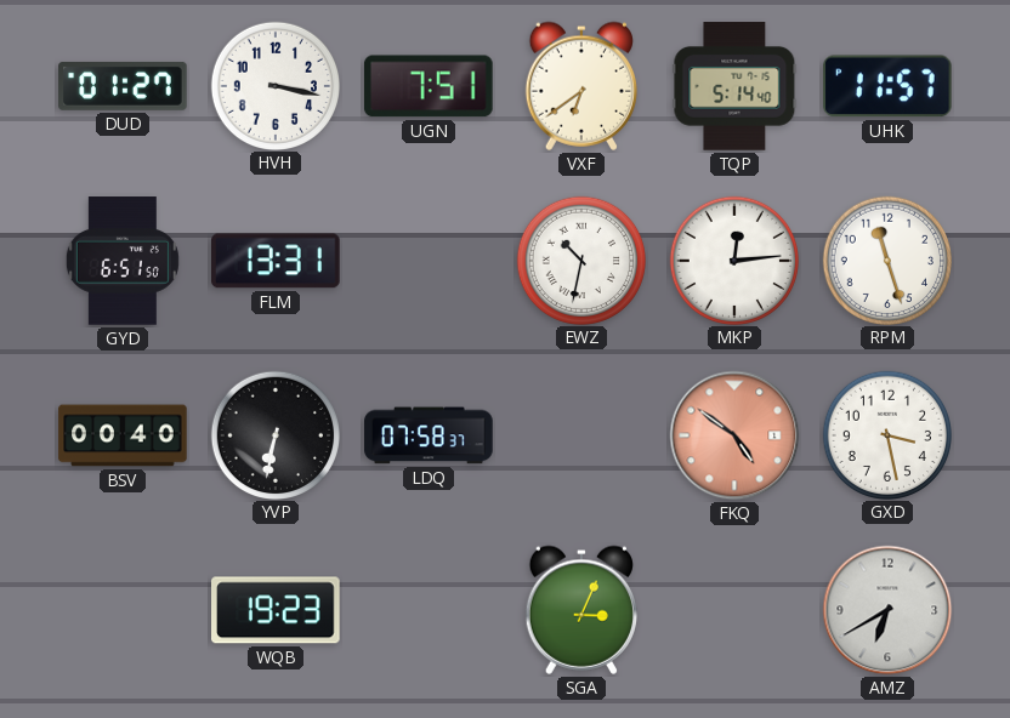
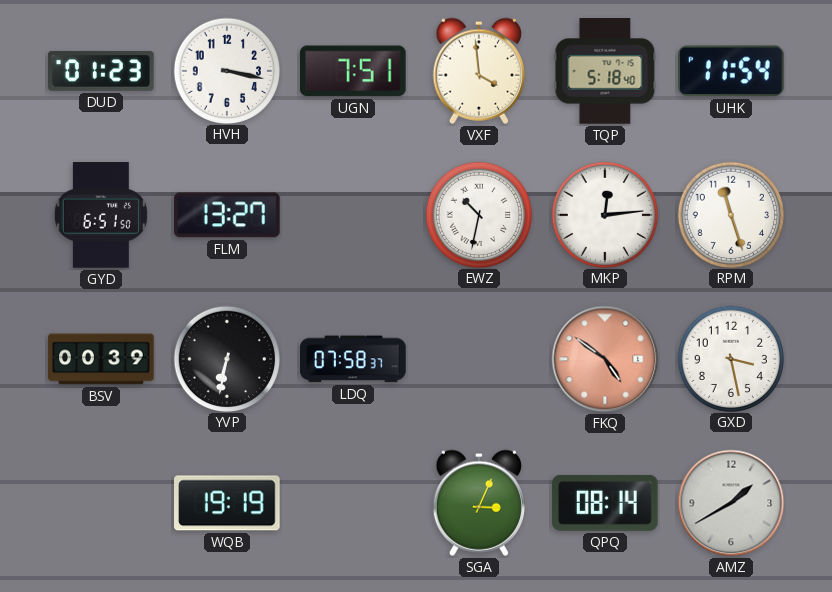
DUD: 01:27 -> 01:23 (101, 71)
VXF: 6:39 -> 3:59 (478, 71)
TQP: 5:14 -> 5:18 (605, 71)
UHK: 11:57 -> 11:54 (731, 71)
FLM: 13:31 -> 13:27 (228, 215)
BSV: 00:40 -> 00:39 (101, 359)
WQB: 19:23 -> 19:19 (228, 503)
QPQ: none -> 08:14 (605, 503)
AMZ: 6:40 -> 1:40 (731, 503)
